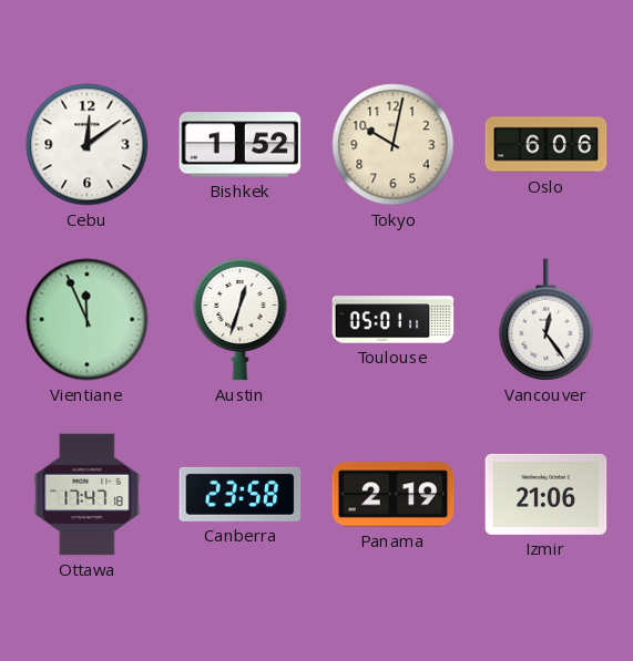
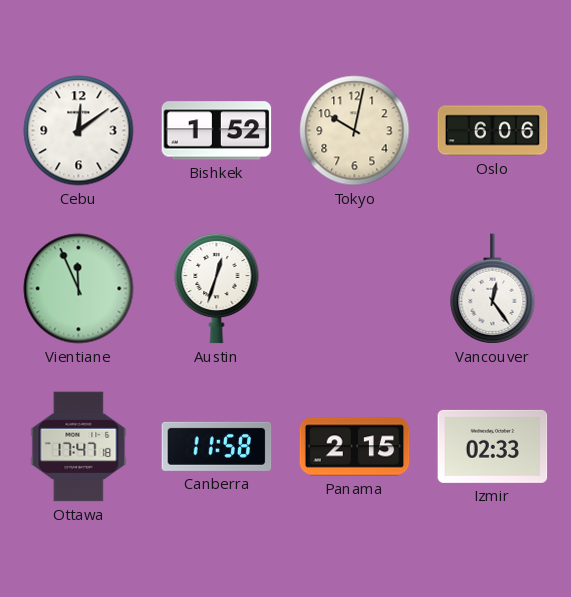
Toulouse: 05:01 -> none (394, 320)
Canberra: 23:58 -> 11:58 (217, 446)
Panama: 2:19 -> 2:15 (355, 447)
Izmir: 21:06 -> 02:33 (493, 446)
